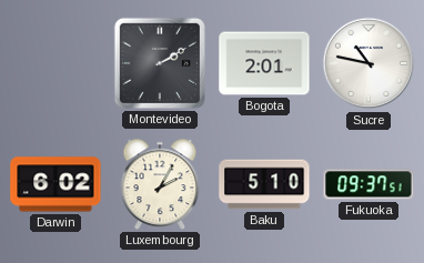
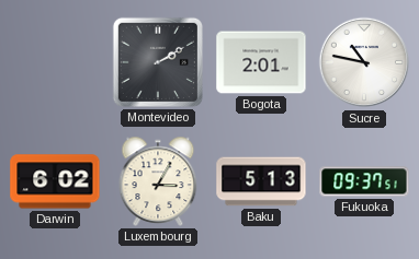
Luxembourg: 2:05 -> 3:05 (158, 181)
Baku: 5:10 -> 5:13 (261, 181)
